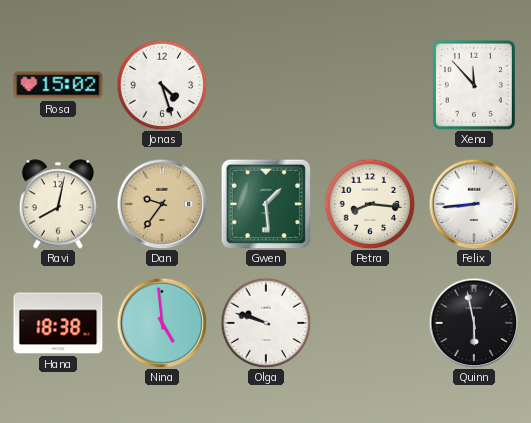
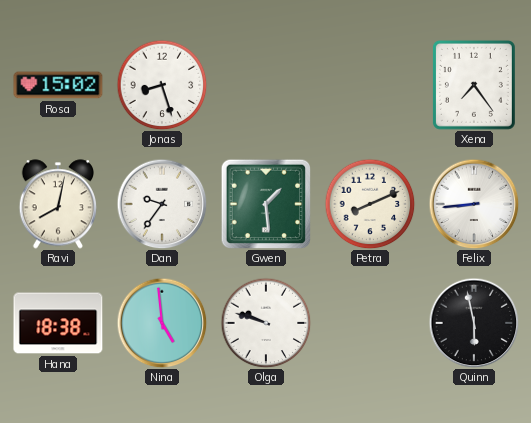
Jonas: 4:27 -> 8:27 (162, 85)
Xena: 11:53 -> 7:24 (474, 85)
Dan dial: champagne -> white (162, 204)
Petra: 8:16 -> 8:11 (370, 204)
